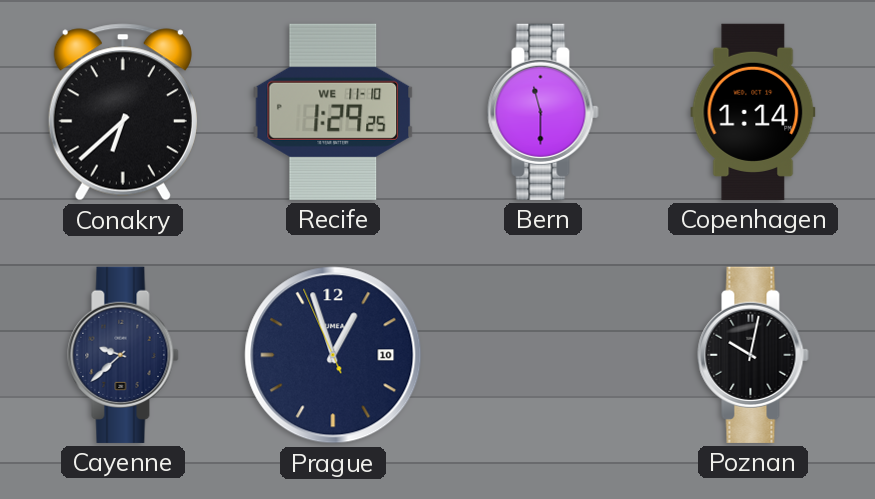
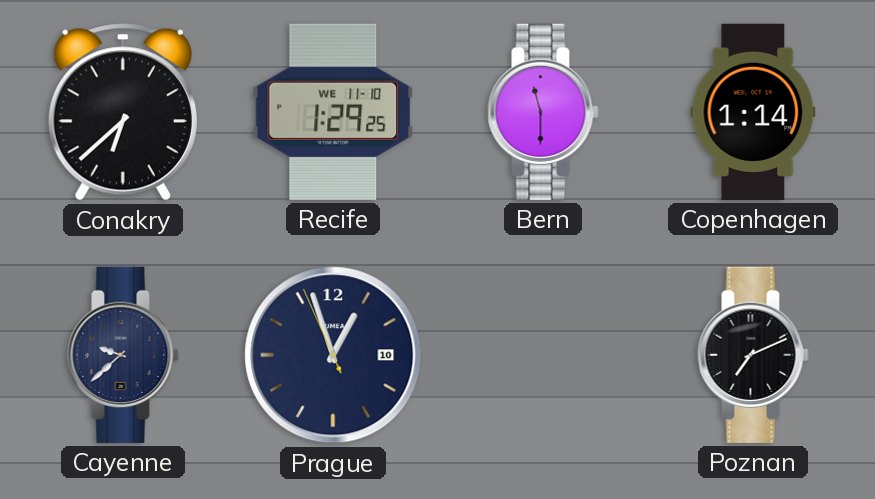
Poznan: 10:02 -> 7:11 (753, 355)
